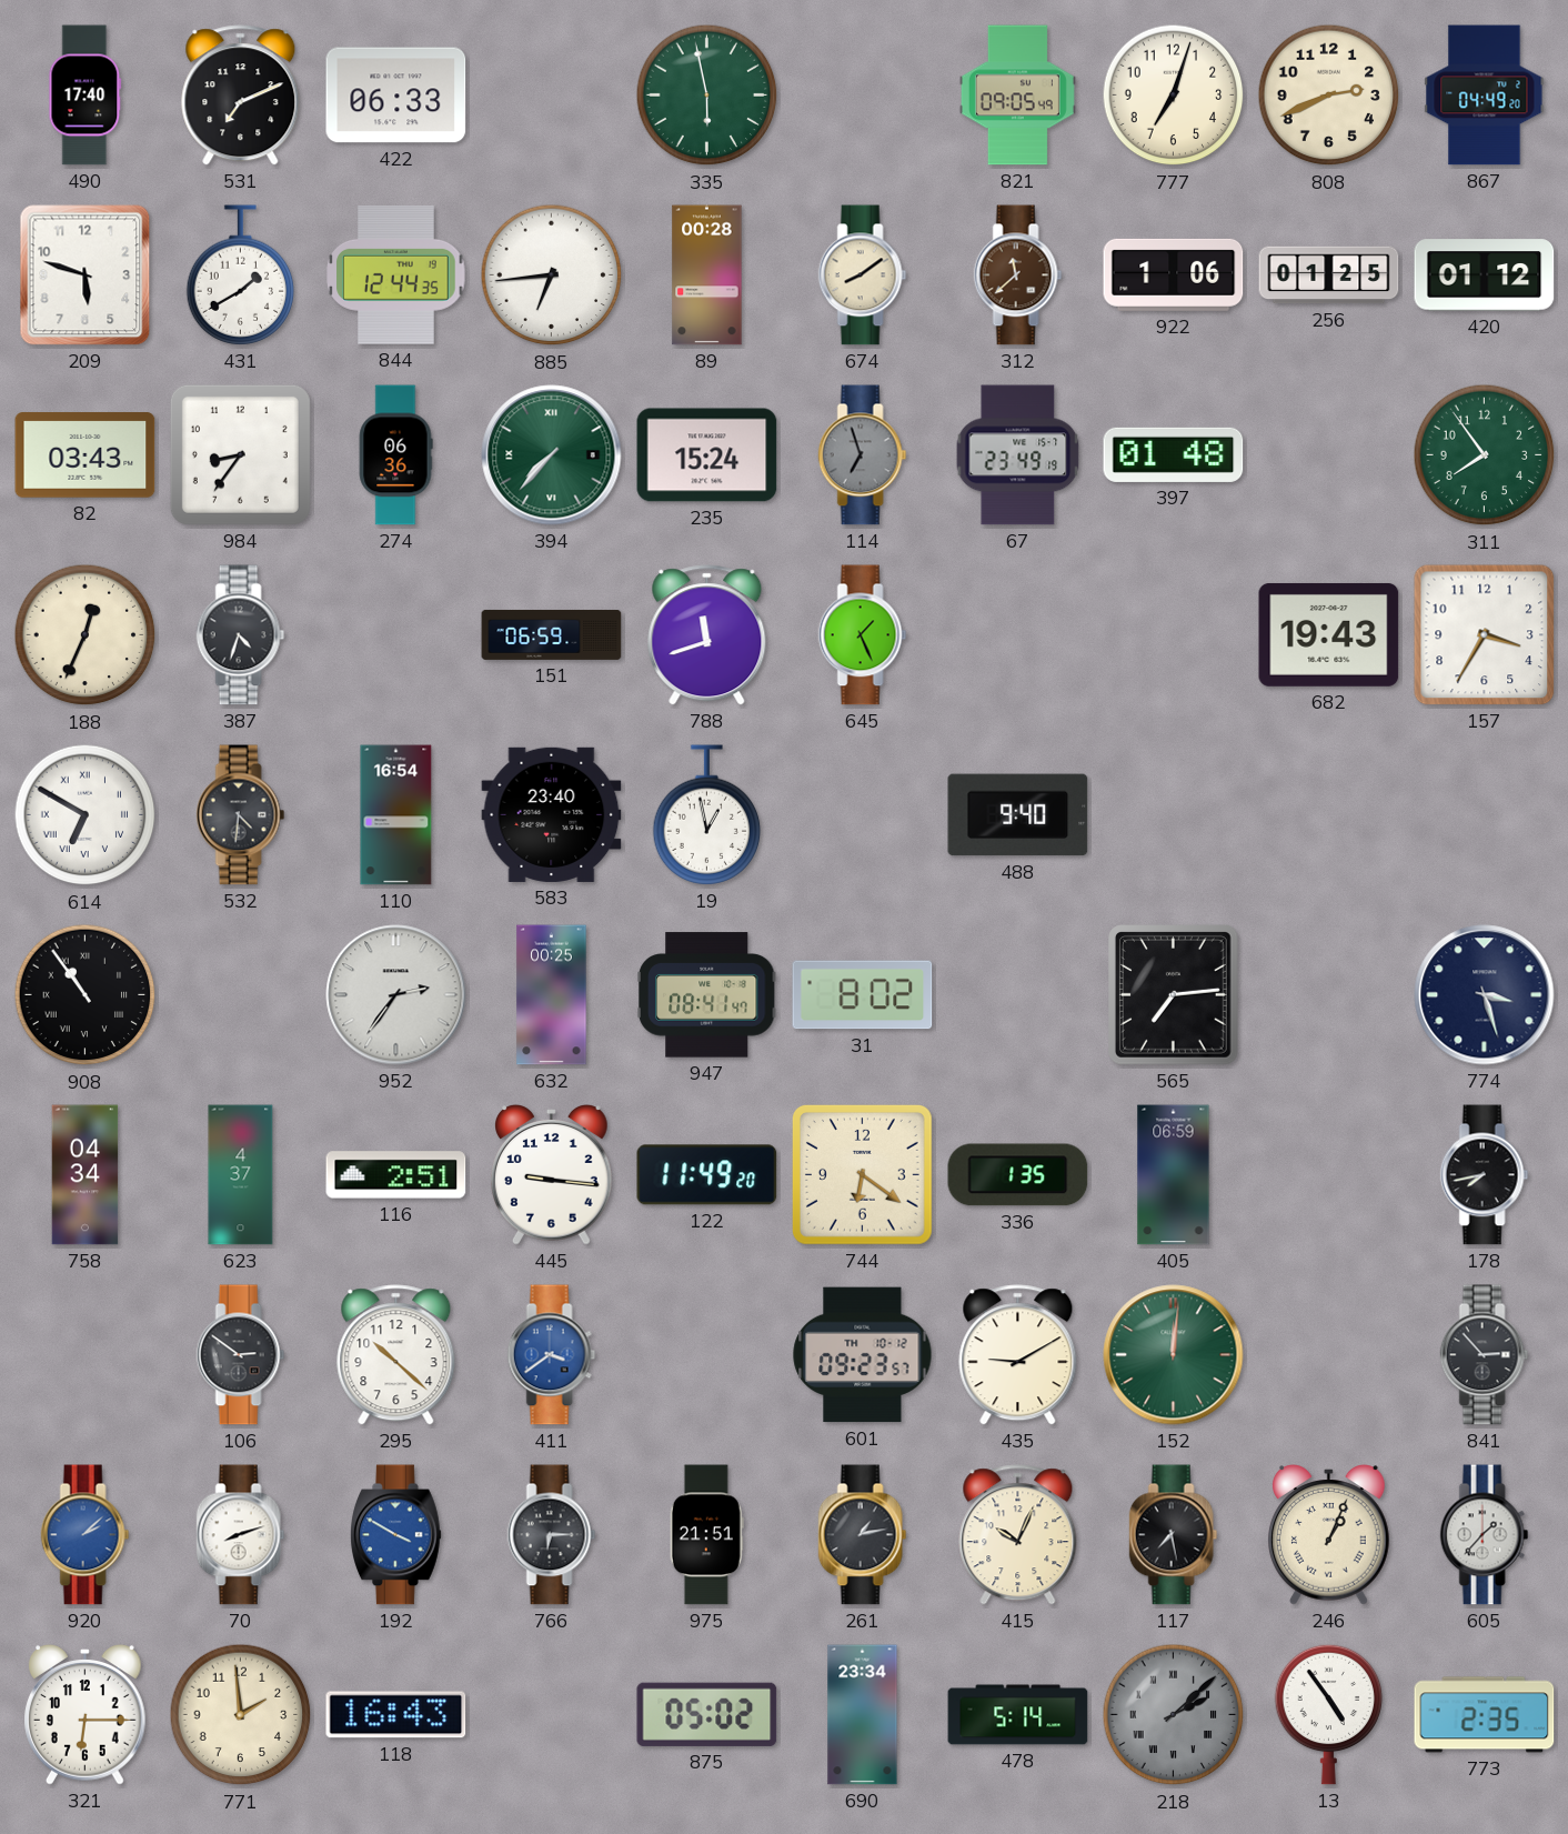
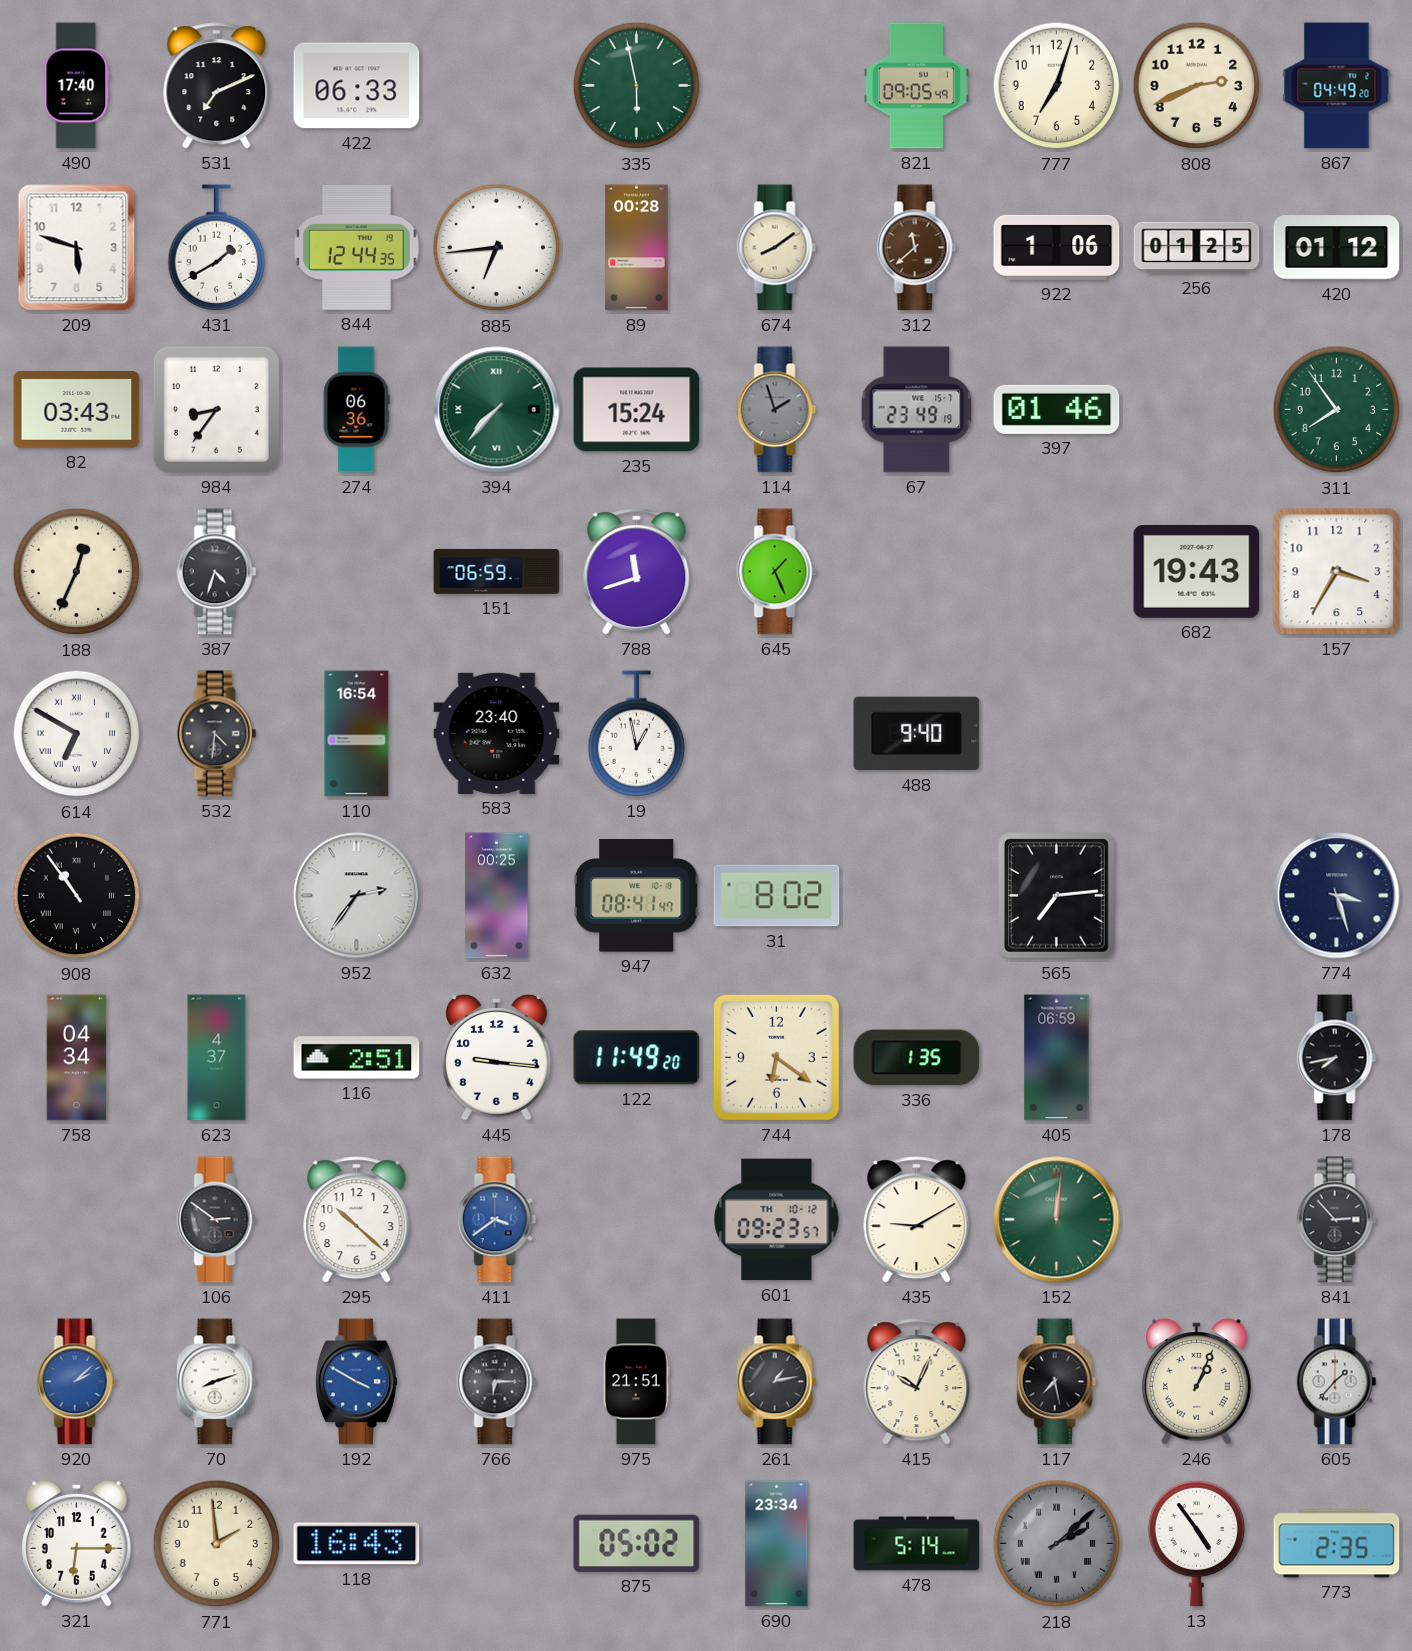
114: 6:57 -> 1:57 (777, 410)
397: 01:48 -> 01:46 (1057, 409)
